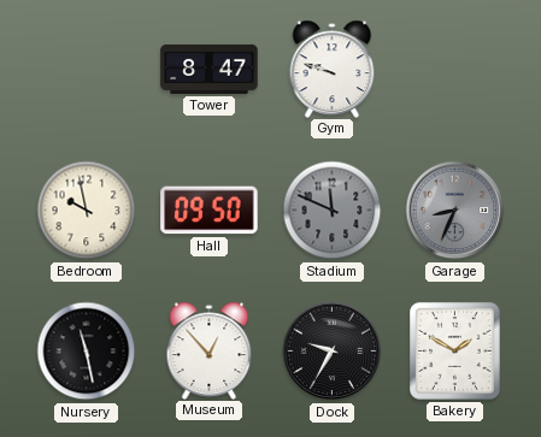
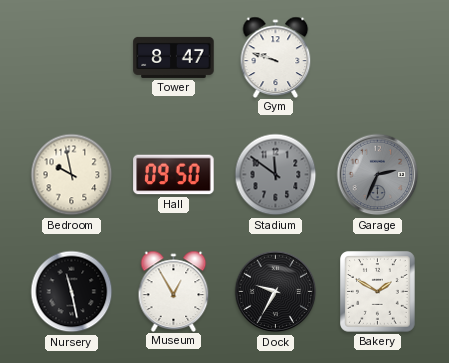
Stadium: 11:49 -> 11:51 (276, 175)
Garage: 8:34 -> 2:34 (378, 175)
Museum: 12:53 -> 12:55 (174, 291)
